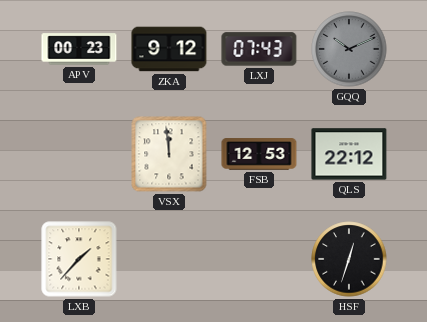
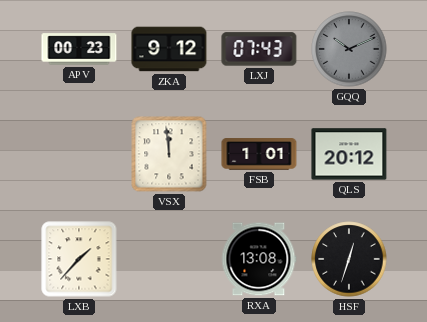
FSB: 12:53 -> 1:01 (259, 154)
QLS: 22:12 -> 20:12 (349, 154)
RXA: none -> 13:08 (259, 259)
